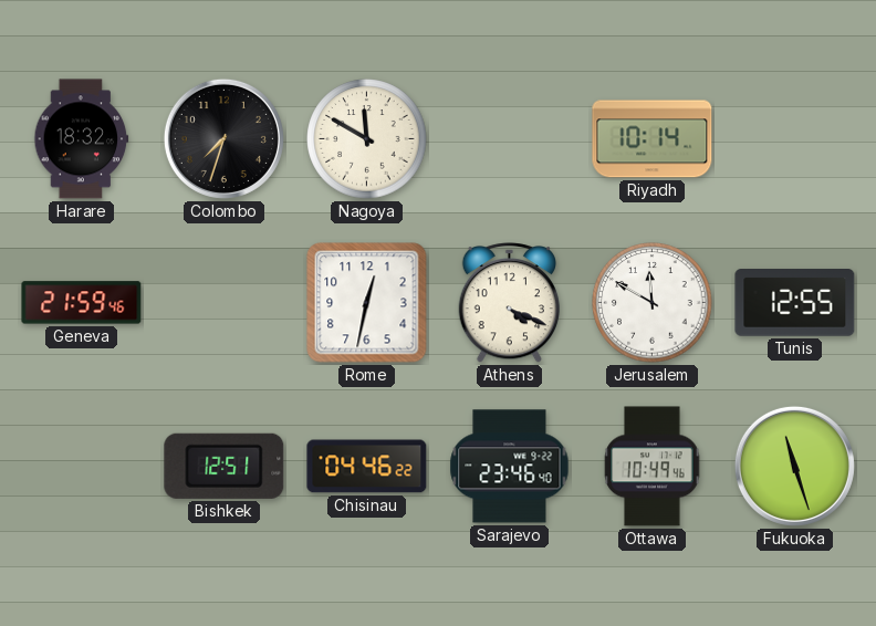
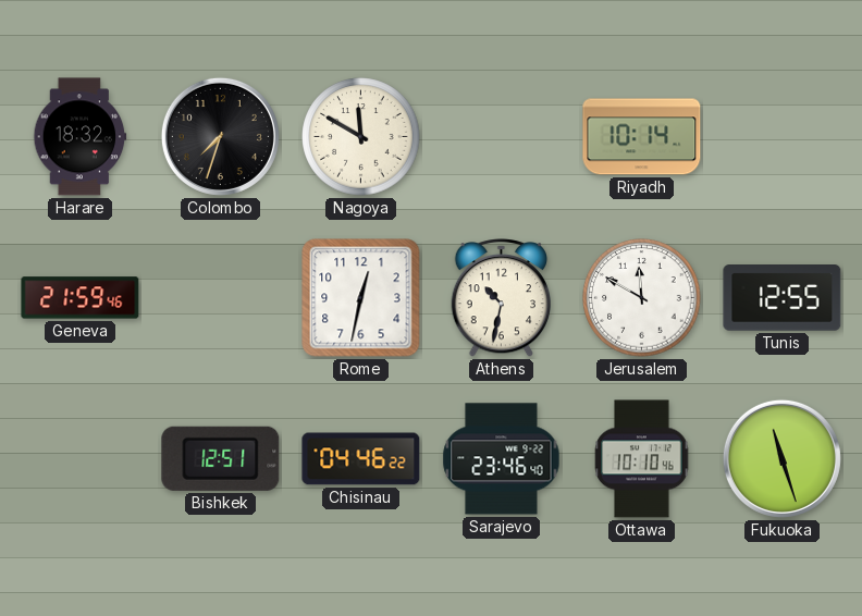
Athens: 4:19 -> 10:32 (501, 298)
Ottawa: 10:49 -> 10:10 (642, 459)
